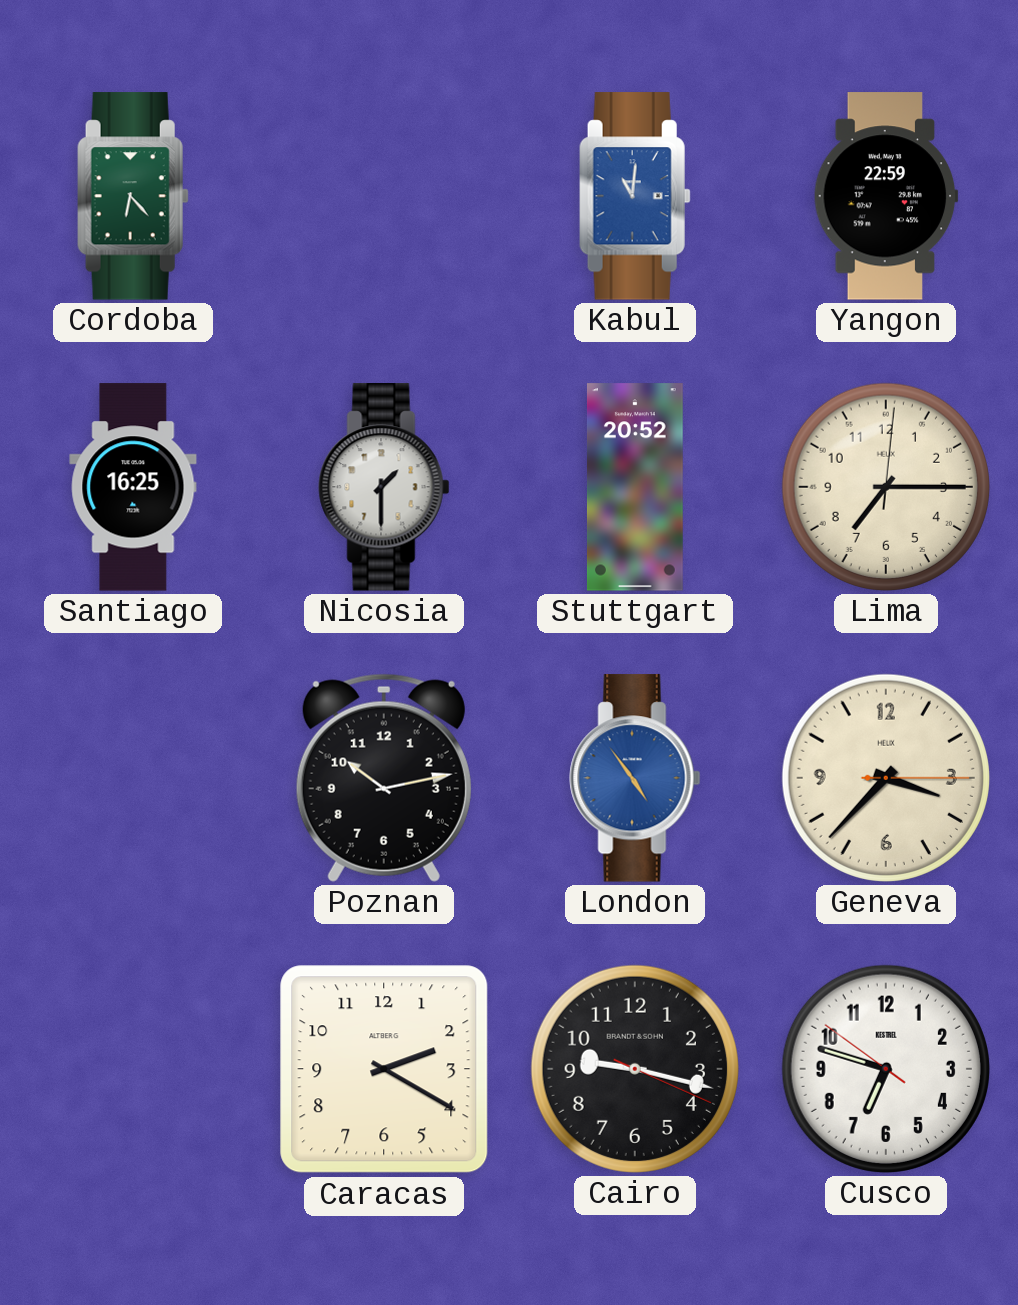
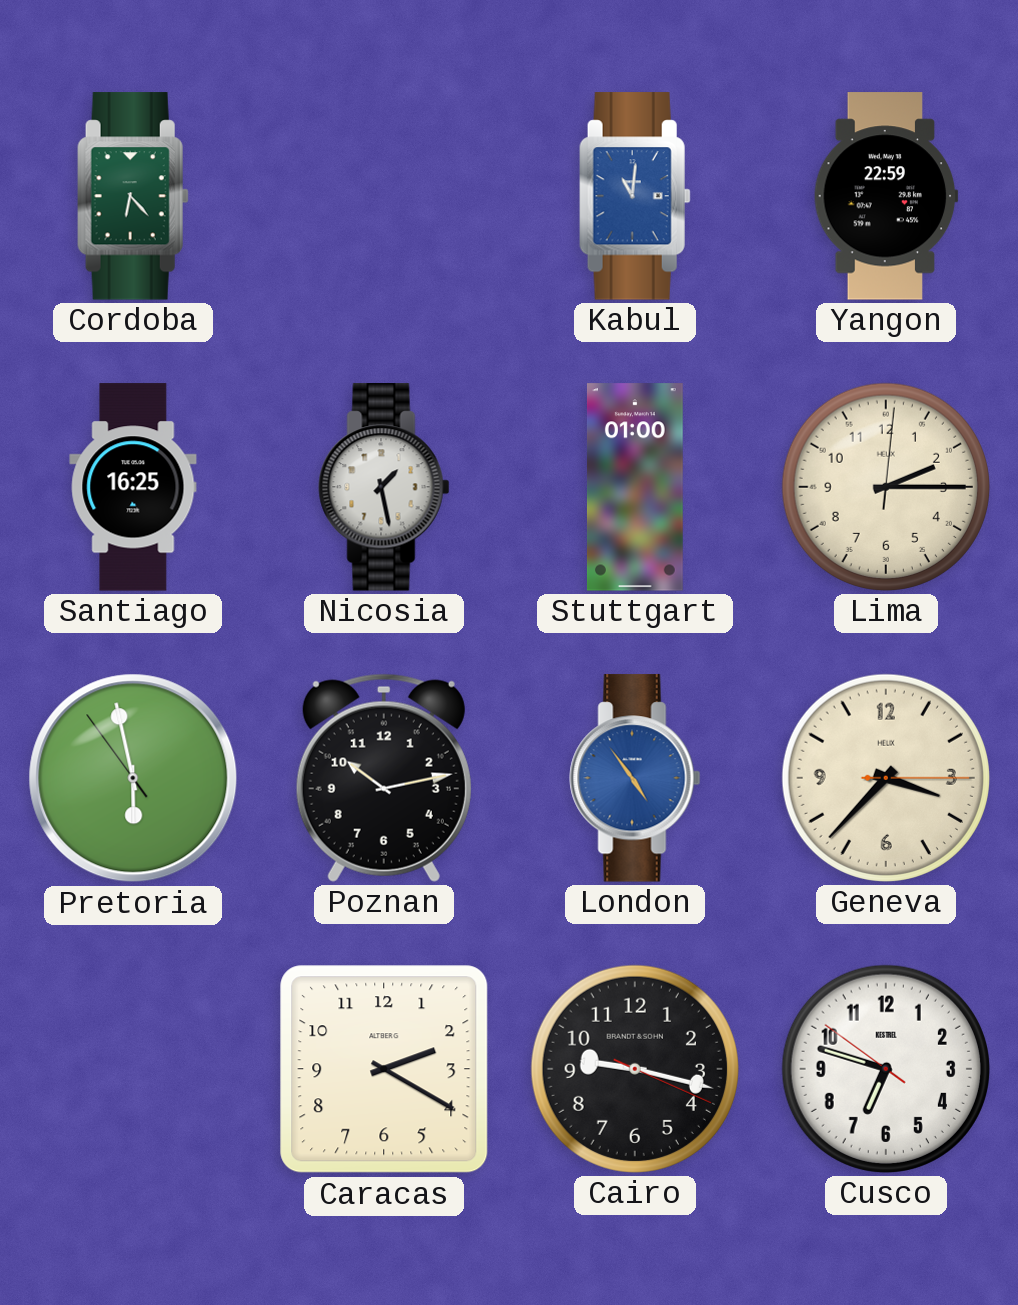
Nicosia: 1:30 -> 1:28 (384, 487)
Stuttgart: 20:52 -> 01:00 (635, 487)
Lima: 7:15 -> 2:15 (886, 487)
Pretoria: none -> 5:57 (133, 778)
